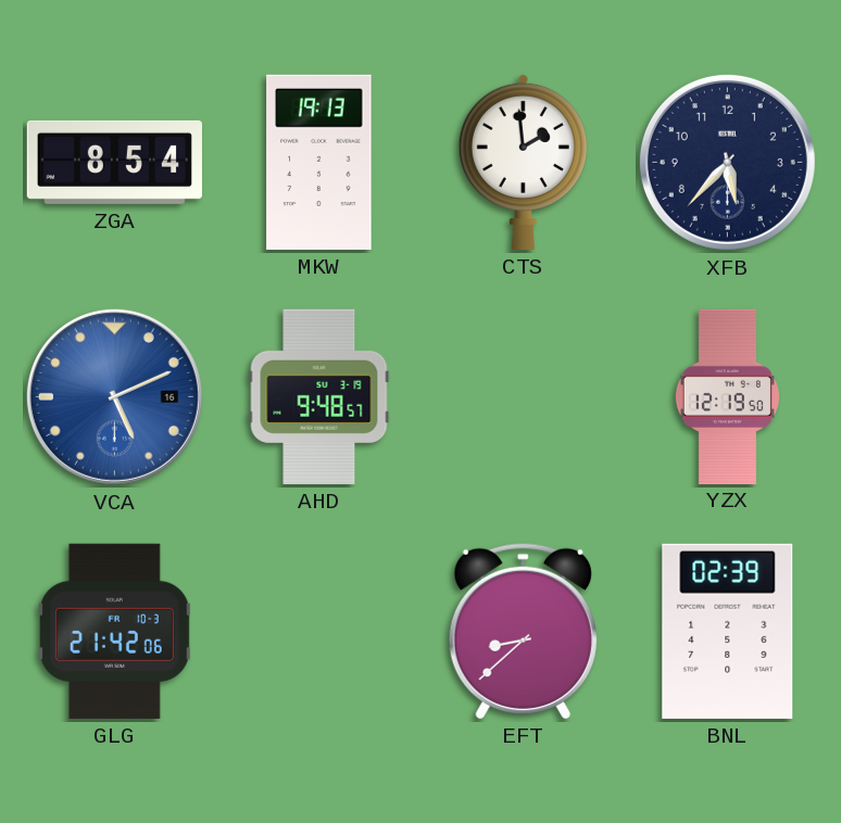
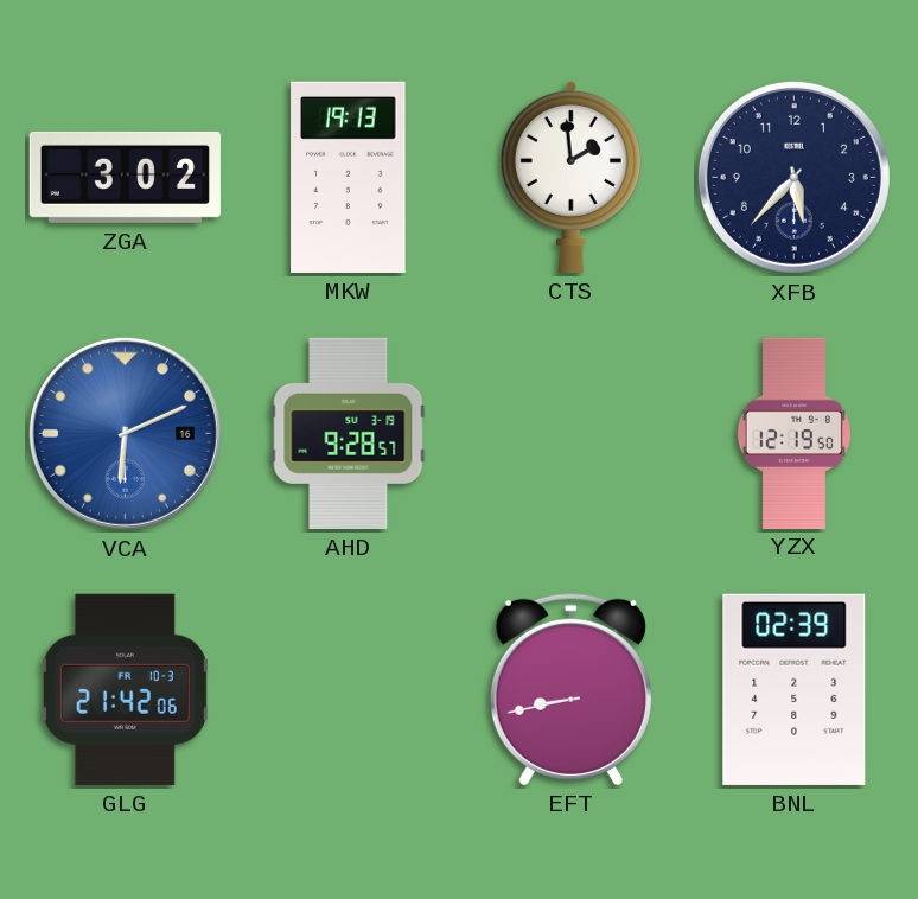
ZGA: 8:54 -> 3:02 (125, 177)
VCA: 5:11 -> 6:11 (125, 433)
AHD: 9:48 -> 9:28 (349, 433)
EFT: 8:38 -> 8:43 (570, 689)
